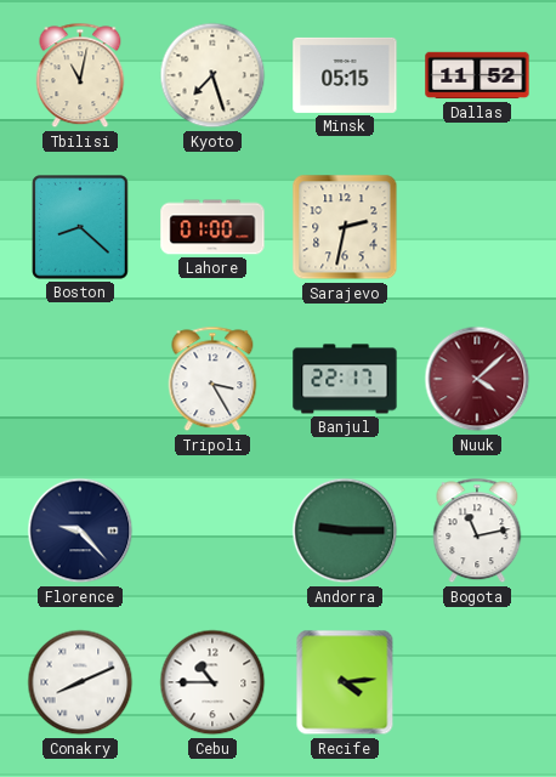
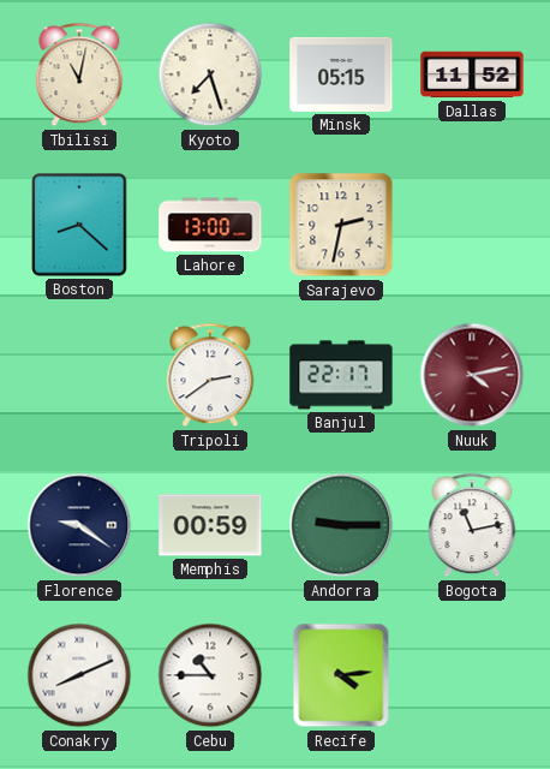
Lahore: 01:00 -> 13:00 (210, 225)
Tripoli: 3:25 -> 2:39 (210, 375)
Nuuk: 4:08 -> 4:13 (472, 375)
Florence: 9:23 -> 9:21 (79, 525)
Memphis: none -> 00:59 (210, 525)
